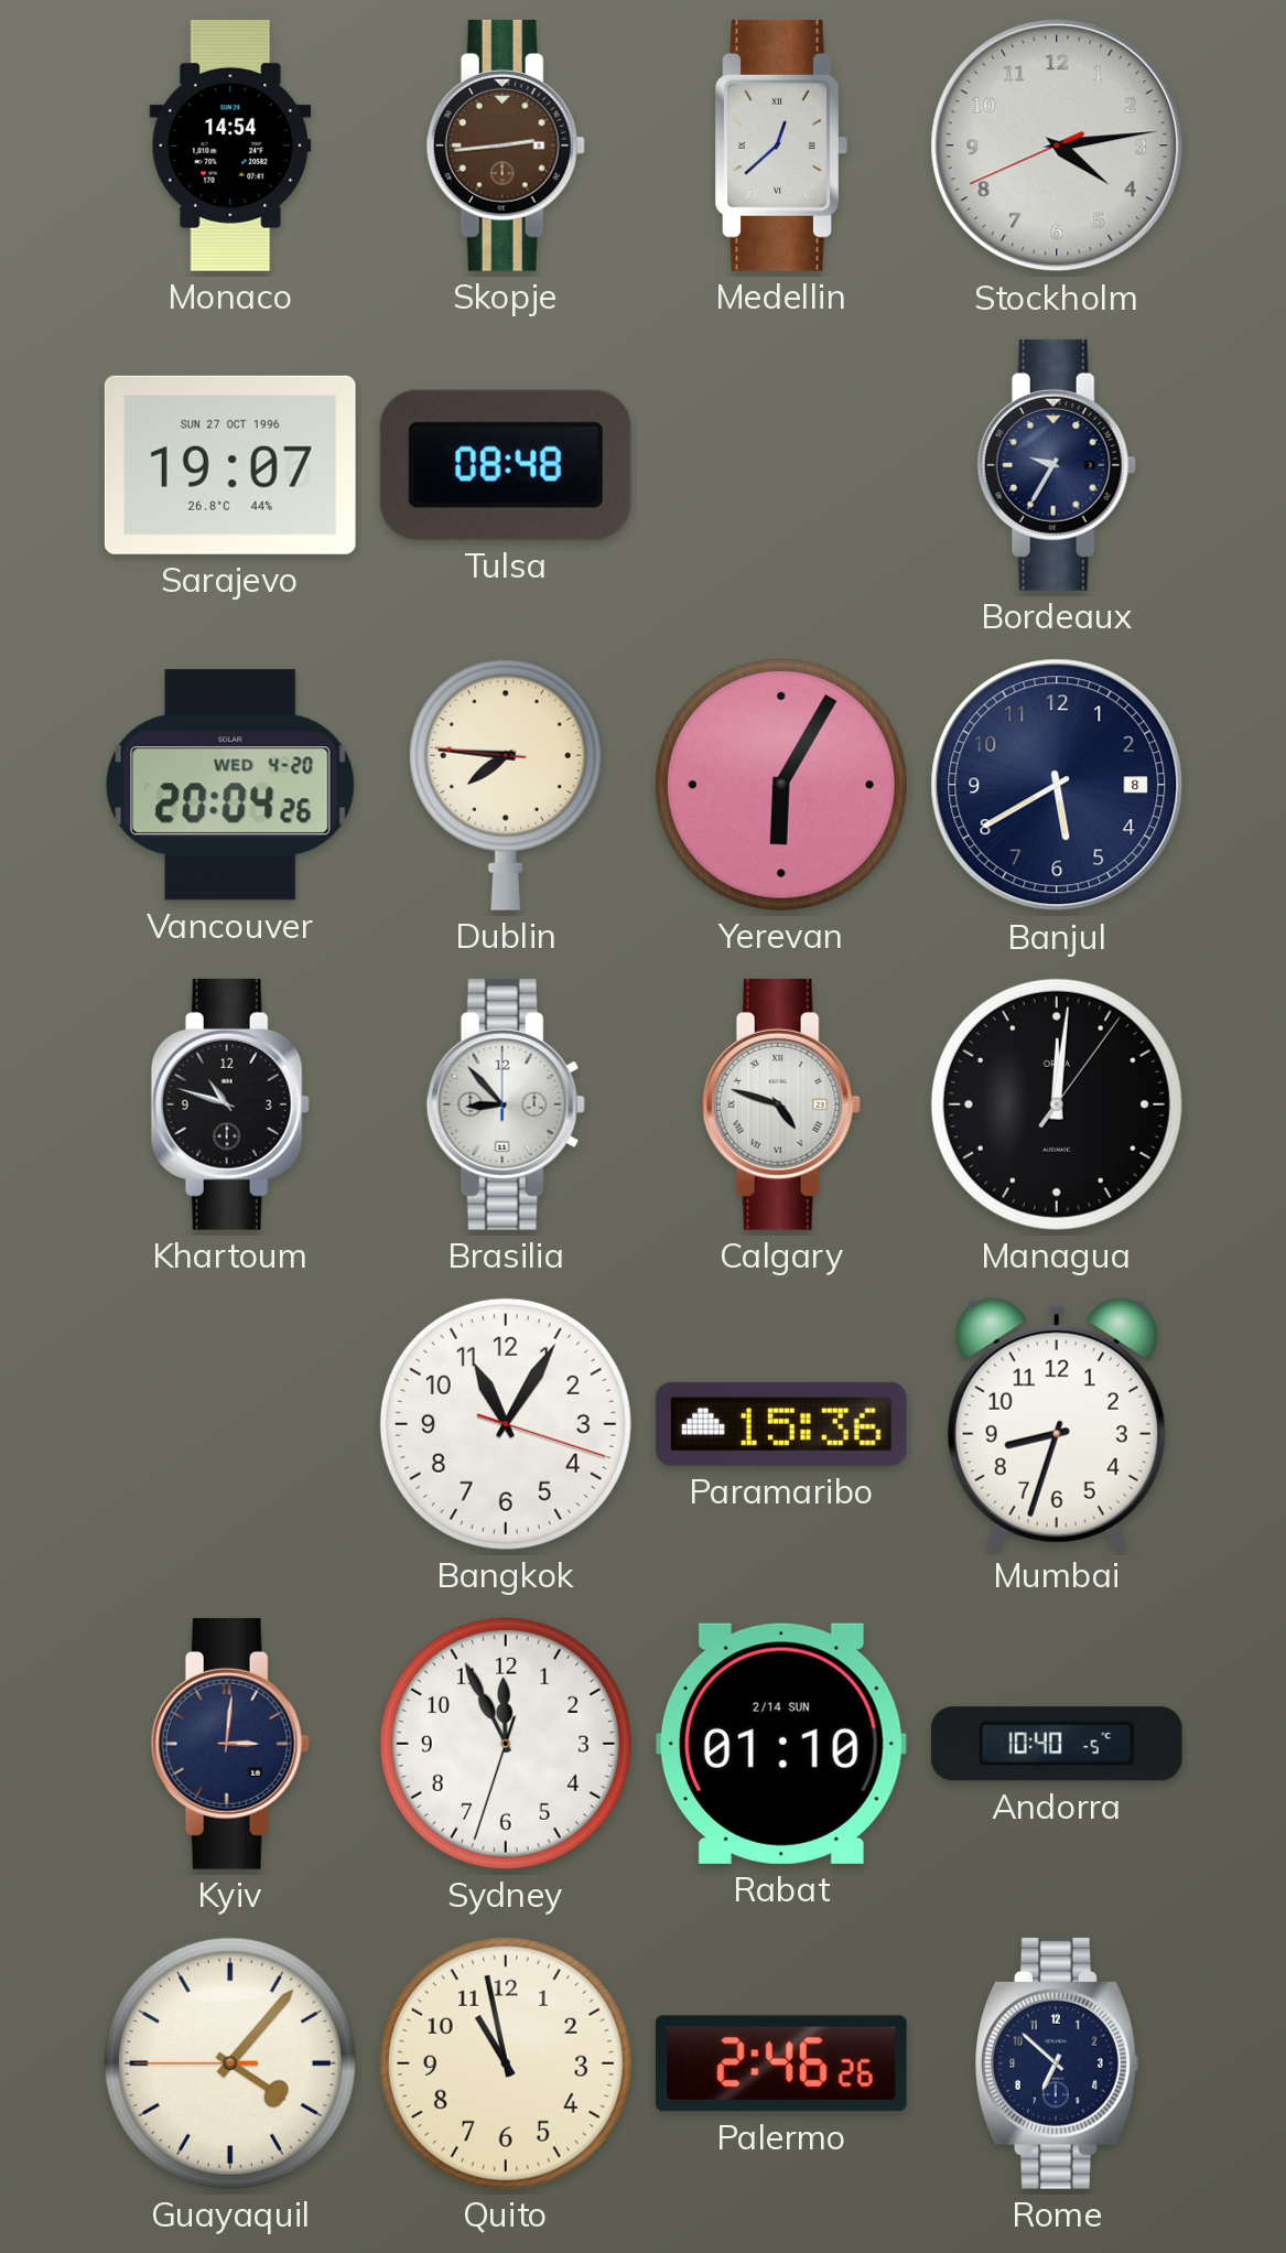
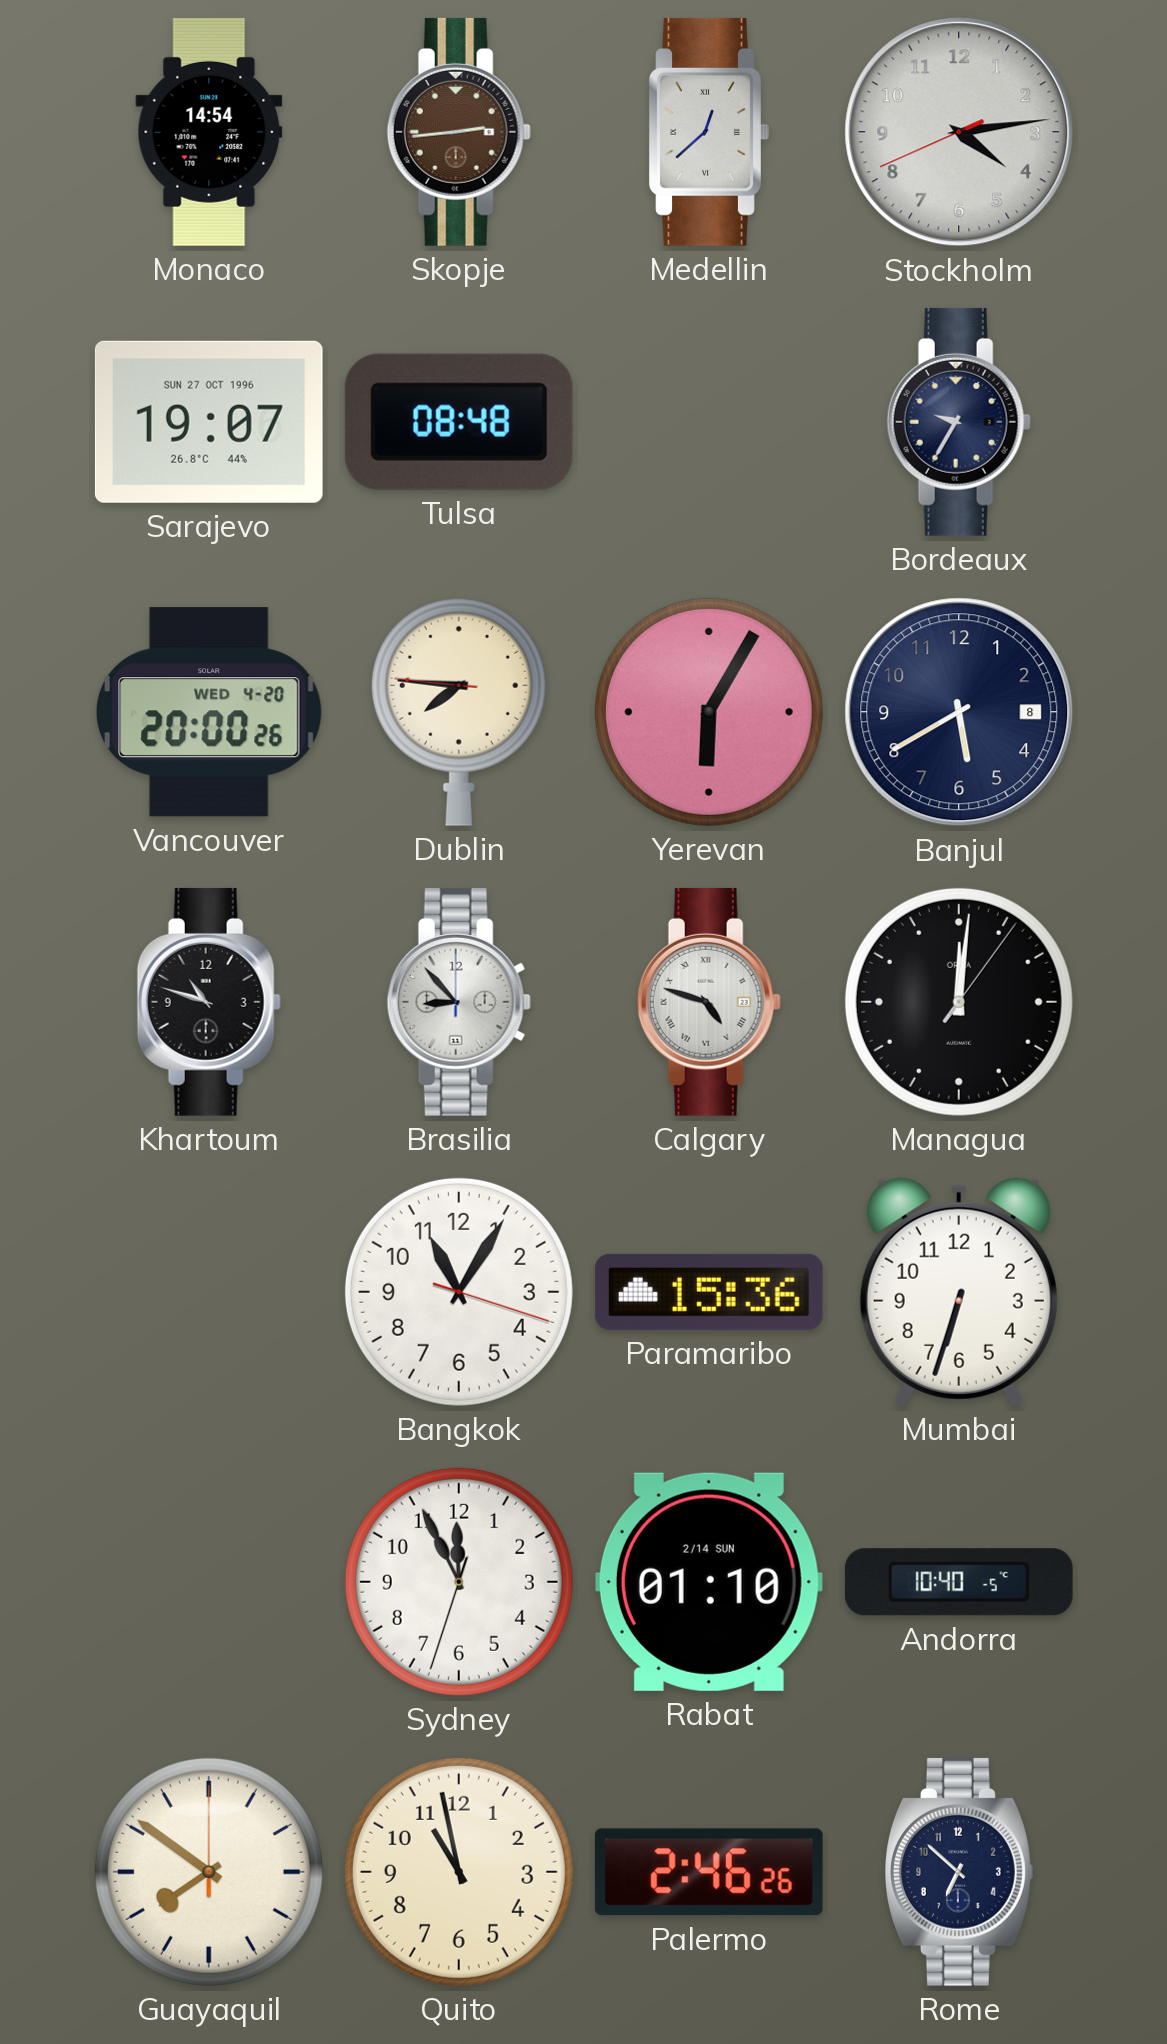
Vancouver: 20:04 -> 20:00 (209, 712)
Mumbai: 8:33 -> 6:33 (959, 1292)
Kyiv: 3:01 -> none (230, 1744)
Guayaquil: 4:06 -> 7:51 (209, 1872)
